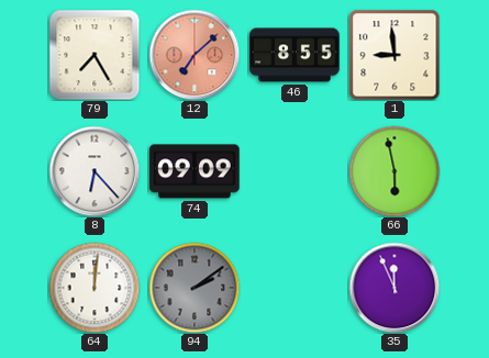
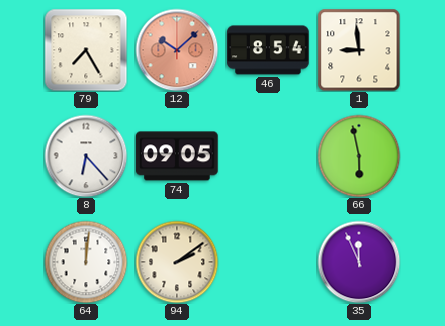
12: 7:08 -> 10:08 (177, 50)
46: 8:55 -> 8:54 (268, 50)
74: 09:09 -> 09:05 (177, 156)
94 dial: grey -> cream (177, 262)
